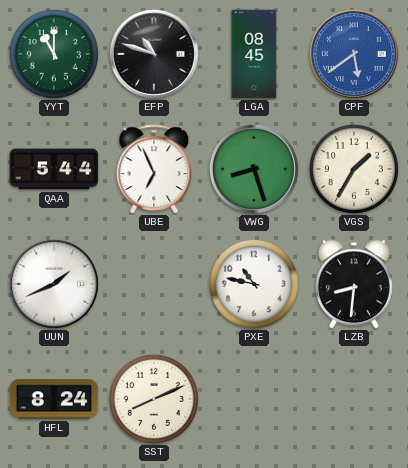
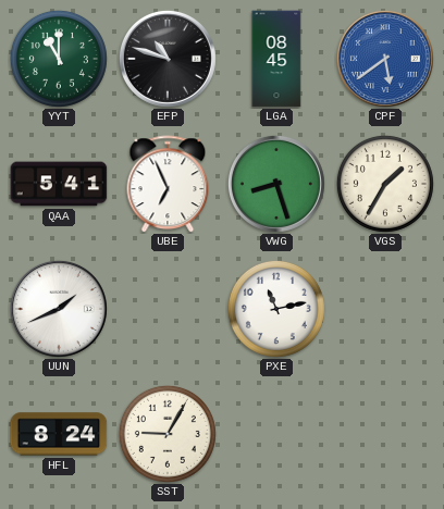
QAA: 5:44 -> 5:41 (59, 184)
PXE: 10:47 -> 11:13 (276, 309)
LZB: 8:31 -> none (354, 284)
SST: 8:11 -> 9:05 (168, 434)
